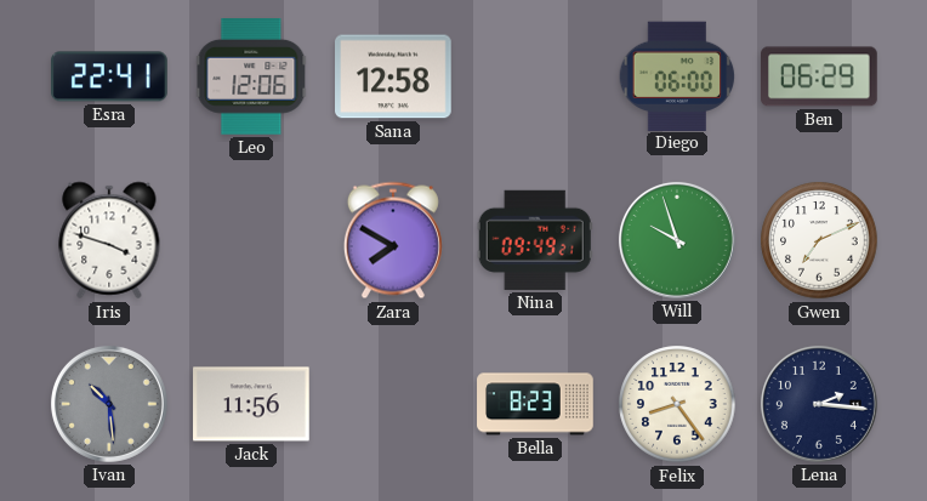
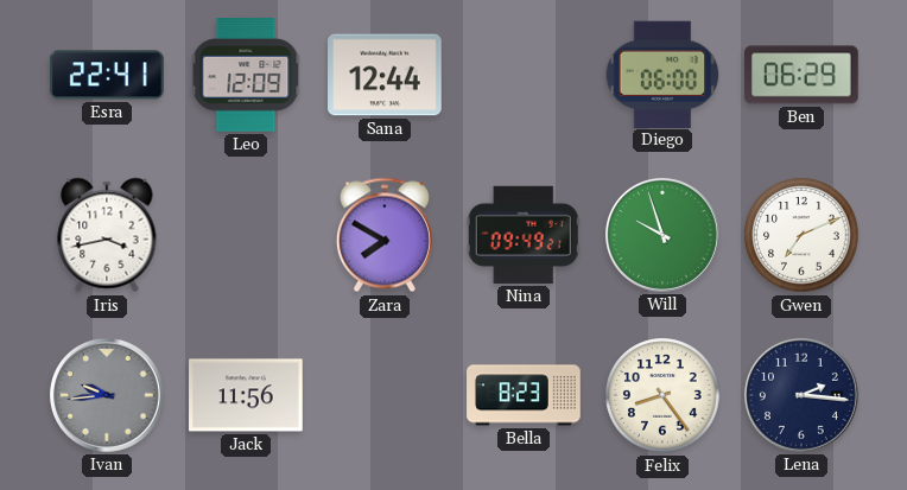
Leo: 12:06 -> 12:09 (246, 76)
Sana: 12:58 -> 12:44 (386, 75)
Iris: 3:48 -> 3:43 (107, 235)
Ivan: 10:29 -> 9:44 (107, 395)
